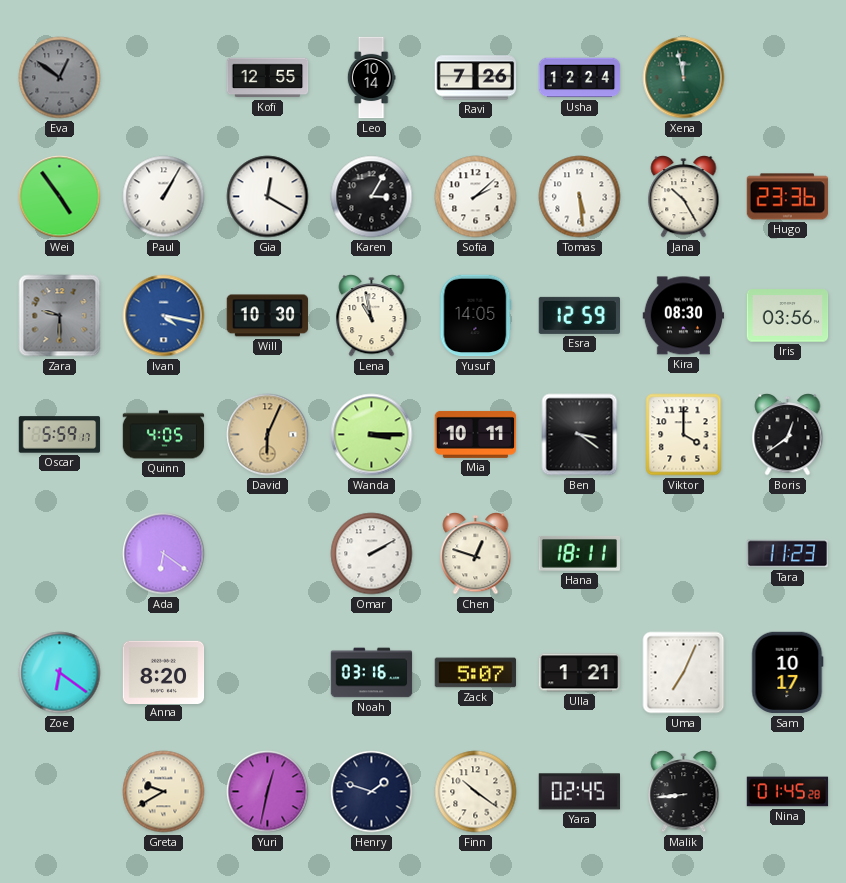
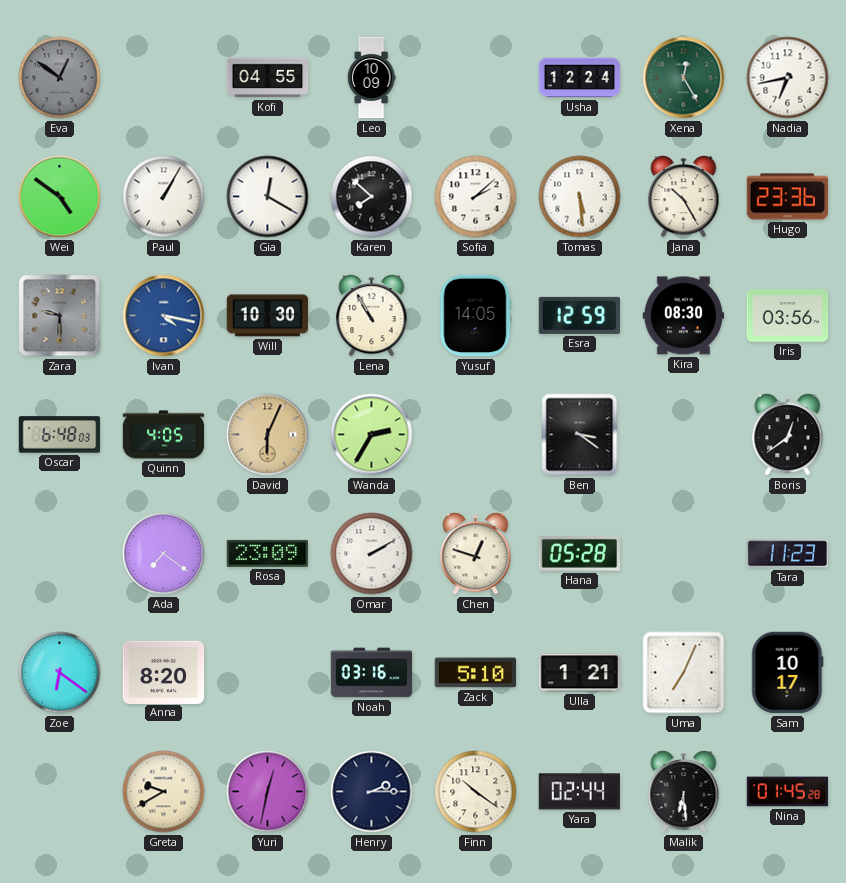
Kofi: 12:55 -> 04:55 (268, 78)
Leo: 10:14 -> 10:09 (371, 78)
Ravi: 7:26 -> none (476, 78)
Xena: 11:58 -> 12:25 (684, 78)
Nadia: none -> 6:43 (788, 78)
Wei: 4:54 -> 4:51 (60, 197)
Karen: 3:05 -> 7:52 (372, 197)
Lena: 10:58 -> 10:55 (372, 316)
Oscar: 5:59 -> 6:48 (60, 435)
Wanda: 3:15 -> 2:35 (372, 435)
Mia: 10:11 -> none (476, 434)
Viktor: 4:00 -> none (684, 435)
Ada: 6:21 -> 7:21 (164, 554)
Rosa: none -> 23:09 (268, 553)
Hana: 18:11 -> 05:28 (579, 553)
Zack: 5:07 -> 5:10 (476, 673)
Henry: 1:48 -> 2:15 (372, 792)
Yara: 02:45 -> 02:44 (580, 792)
Malik: 8:44 -> 6:29 (684, 792)
